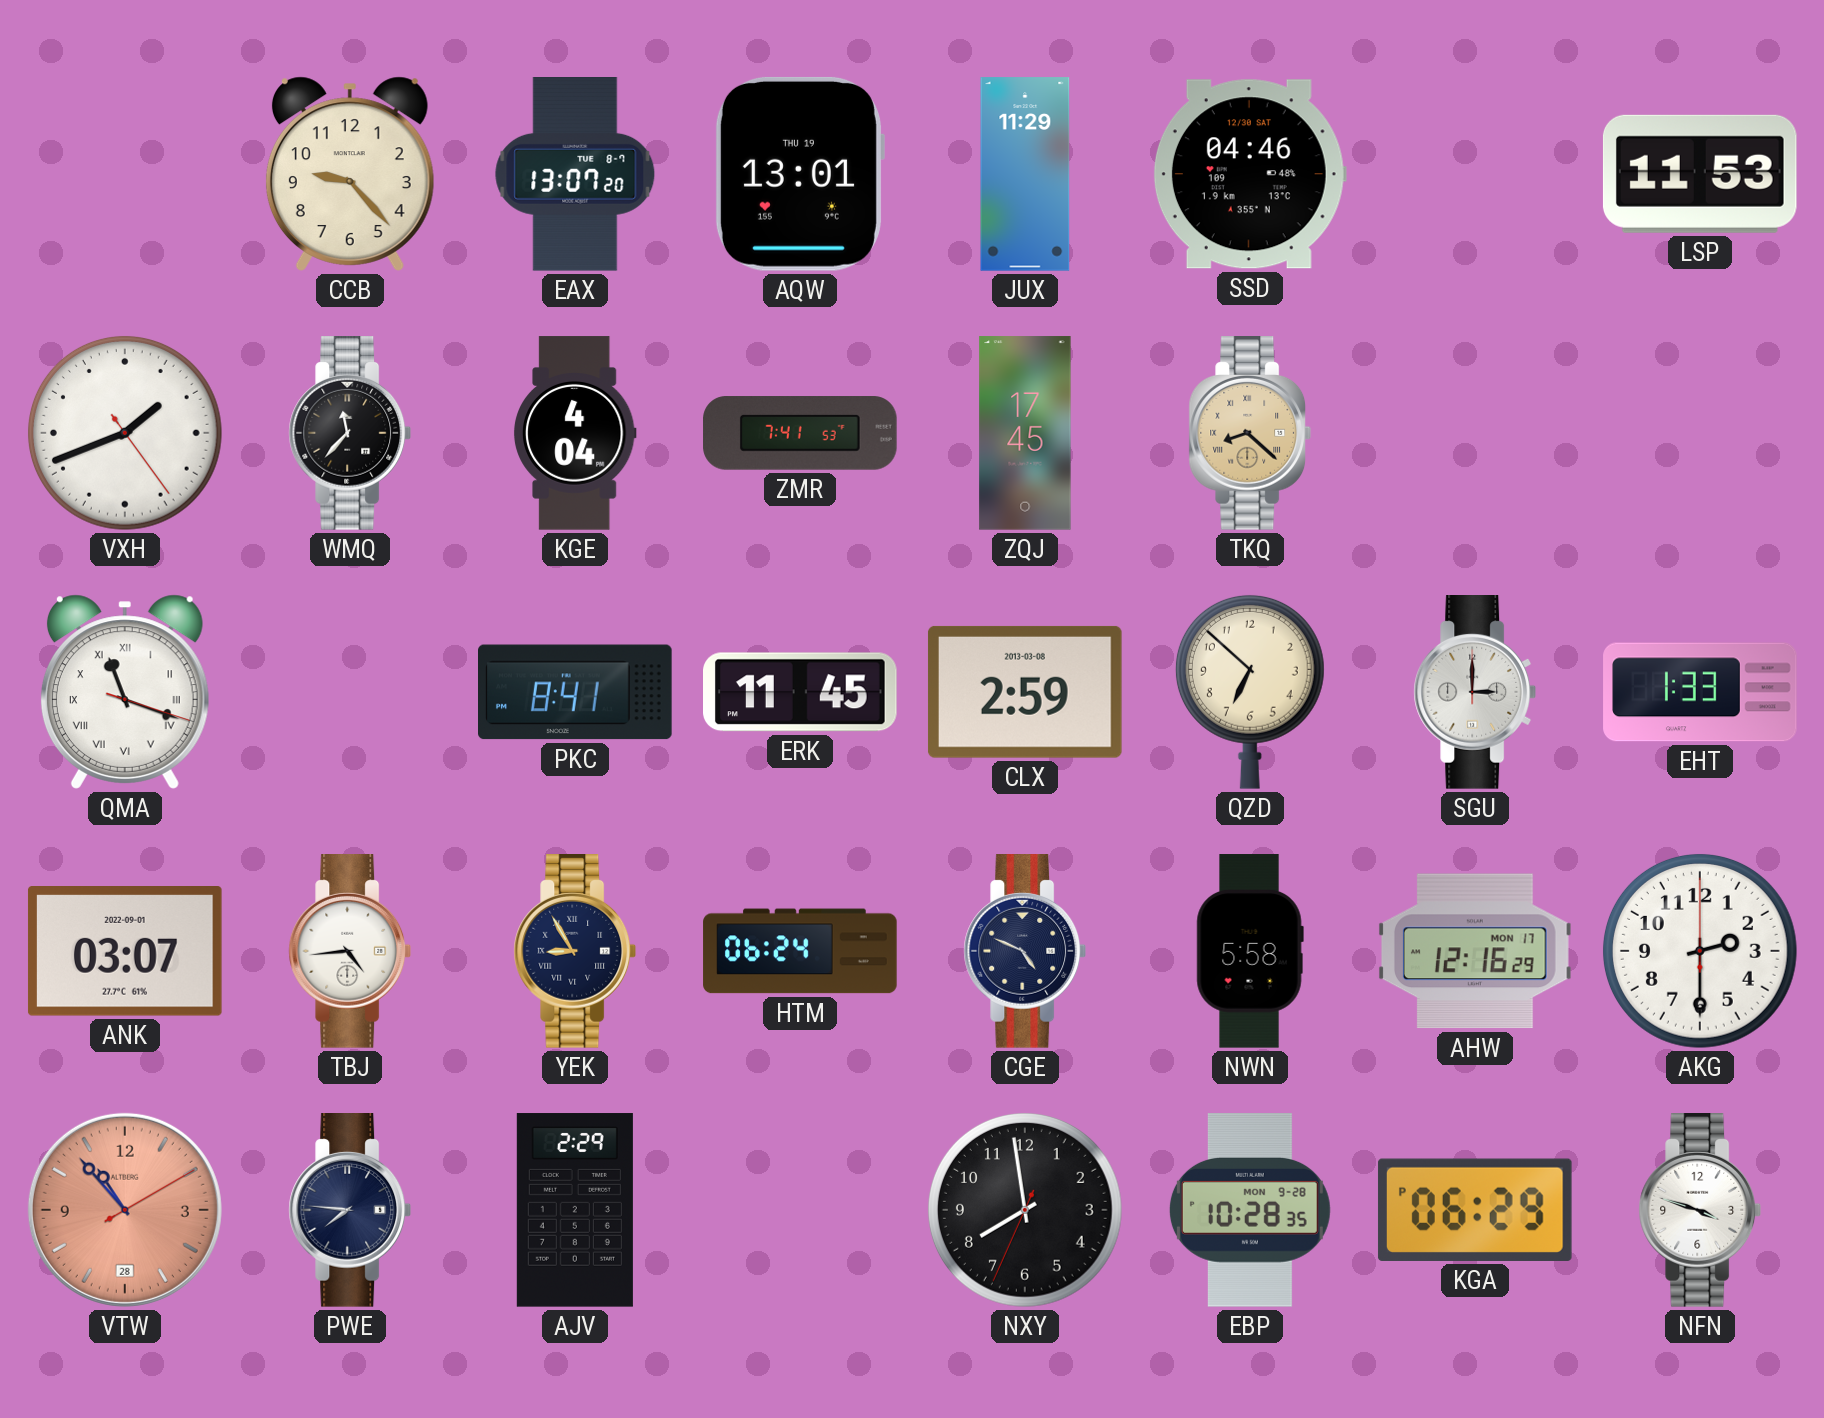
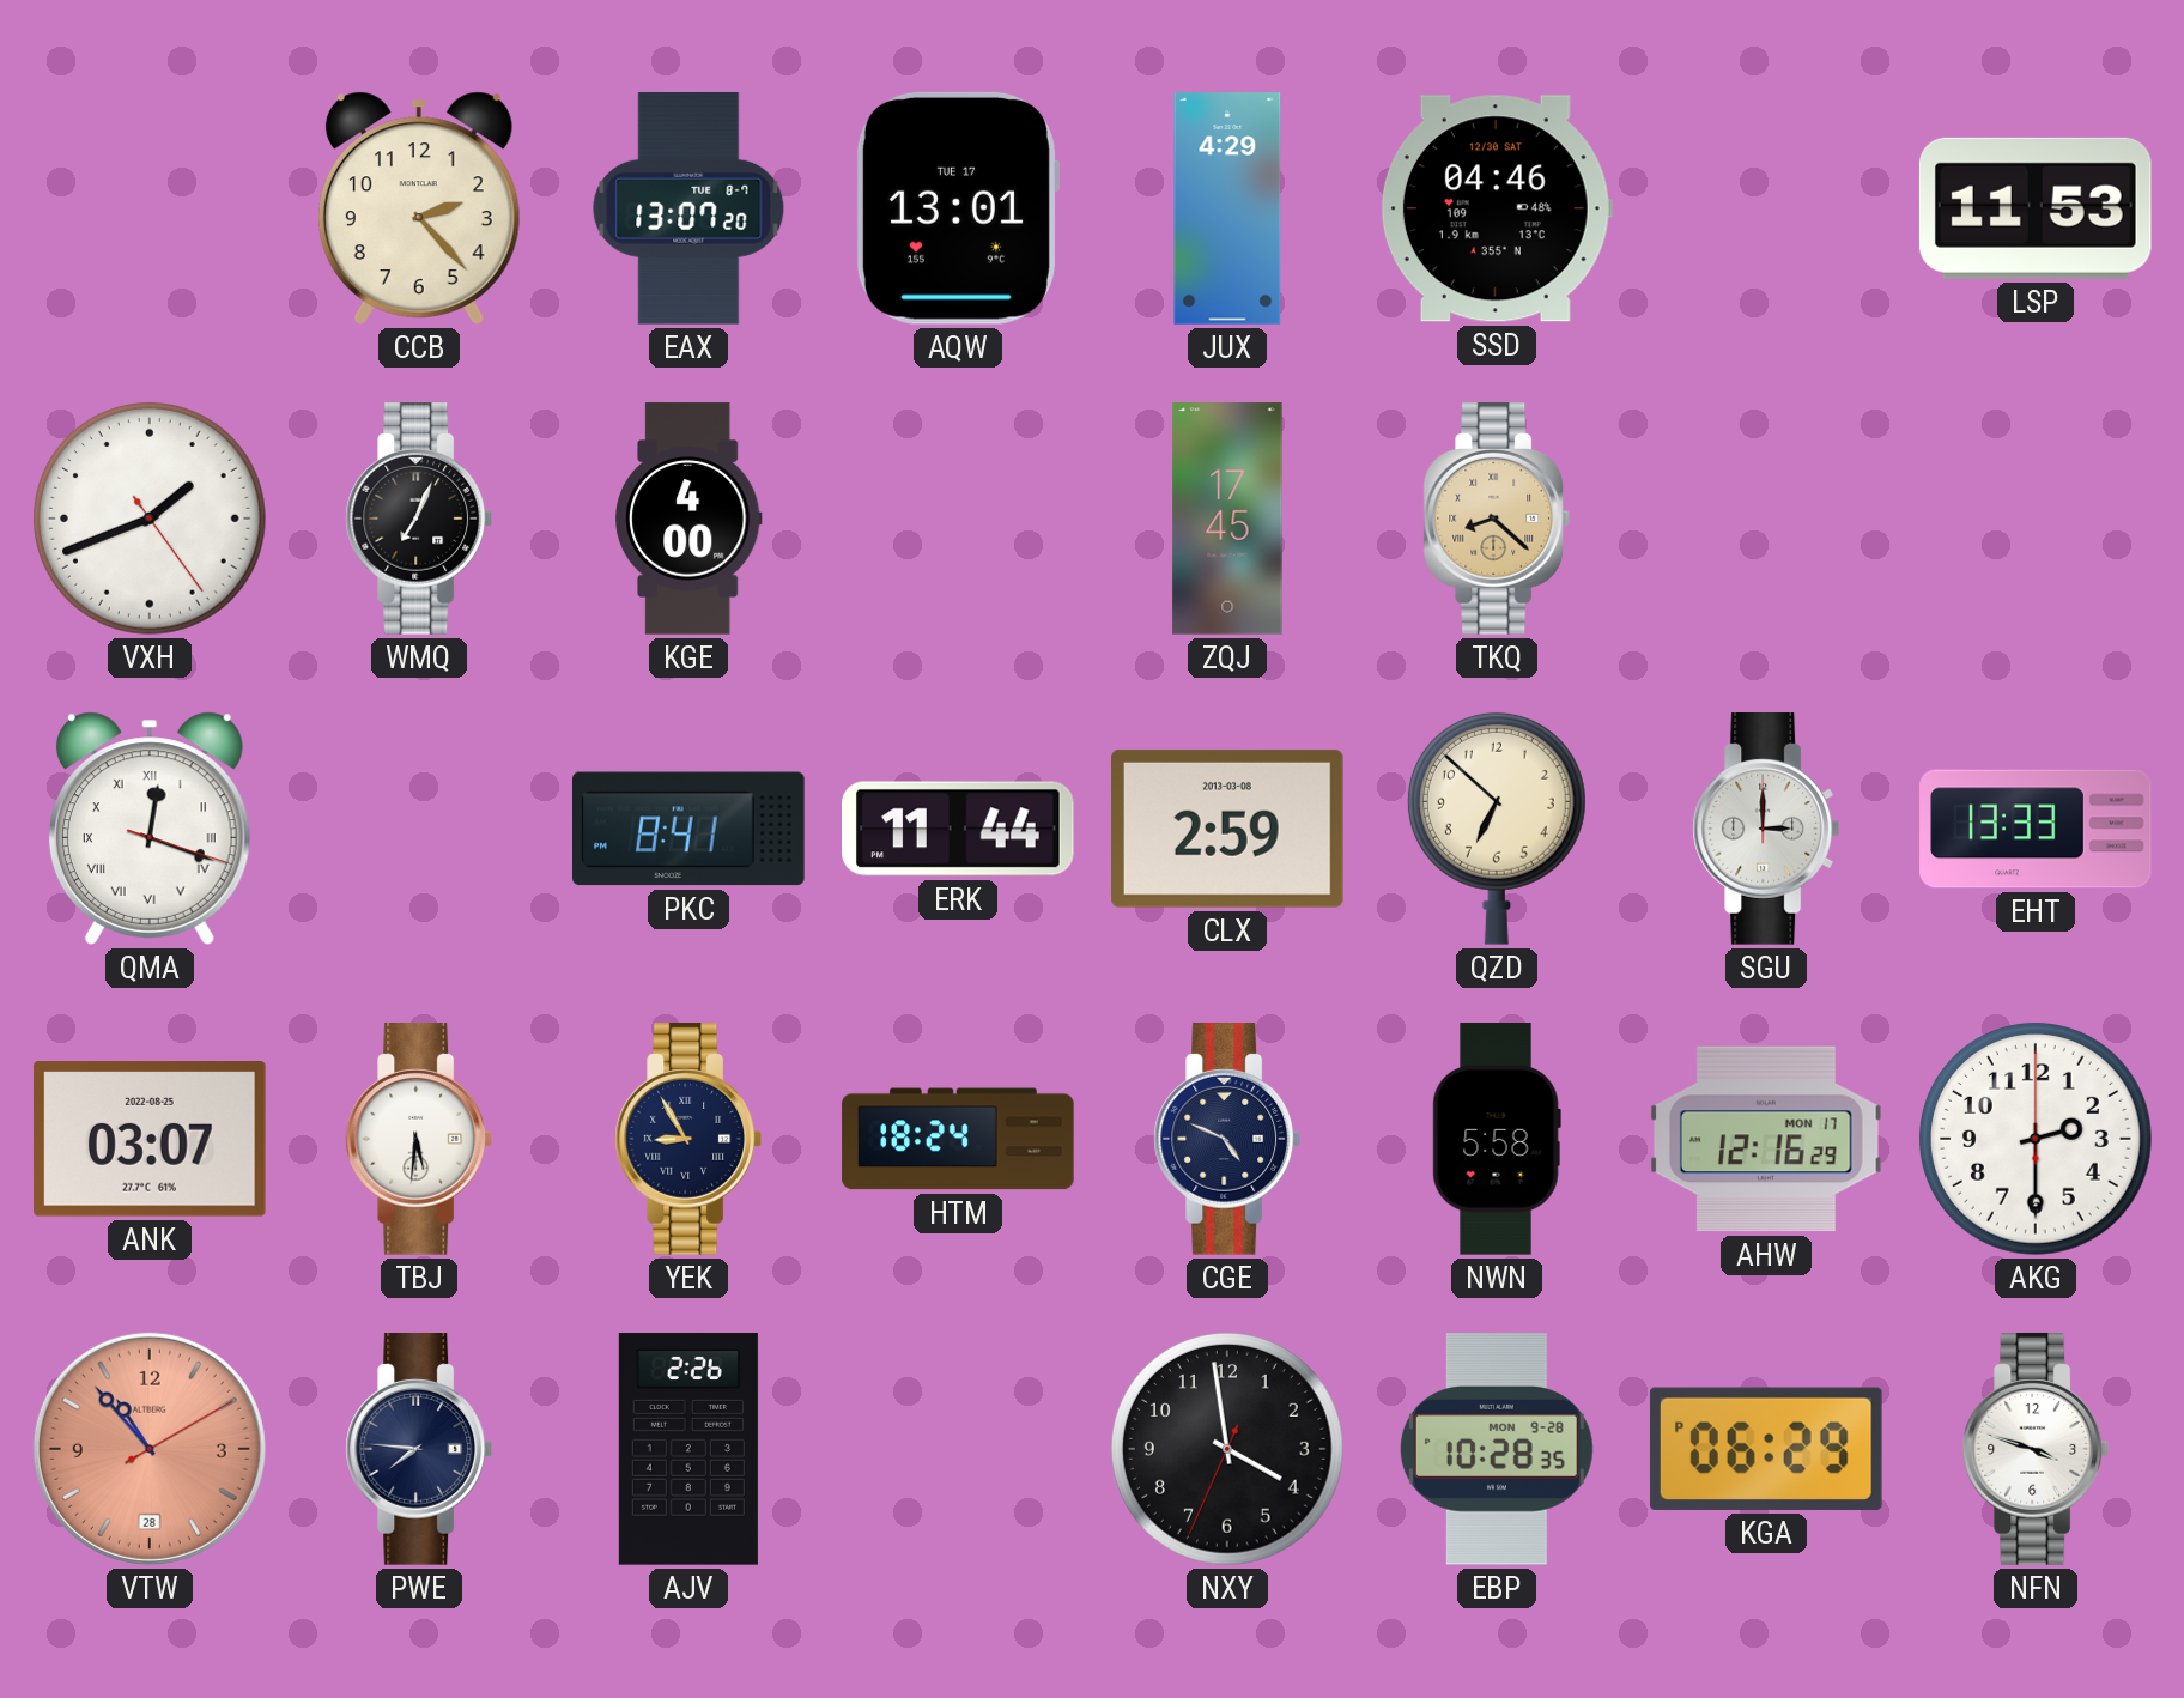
CCB: 9:23 -> 2:23 (419, 208)
AQW date: THU 19 -> TUE 17 (957, 208)
JUX: 11:29 -> 4:29 (1227, 208)
WMQ: 11:37 -> 7:04 (419, 520)
KGE: 4:04 -> 4:00 (688, 519)
ZMR: 7:41 -> none (800, 433)
QMA: 11:18 -> 12:18 (150, 829)
ERK: 11:45 -> 11:44 (959, 829)
EHT: 1:33 -> 13:33 (2036, 829)
ANK date: 2022-09-01 -> 2022-08-25 (150, 1140)
TBJ: 4:44 -> 5:31 (419, 1140)
HTM: 06:24 -> 18:24 (958, 1139)
AJV: 2:29 -> 2:26 (688, 1449)
NXY: 7:58 -> 3:58 (1227, 1449)
